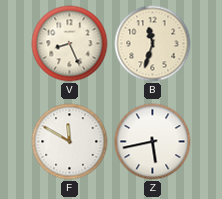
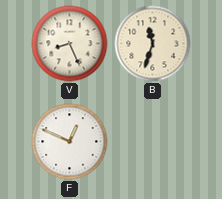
F: 11:50 -> 12:49 (70, 142)
Z: 5:43 -> none (153, 142)
